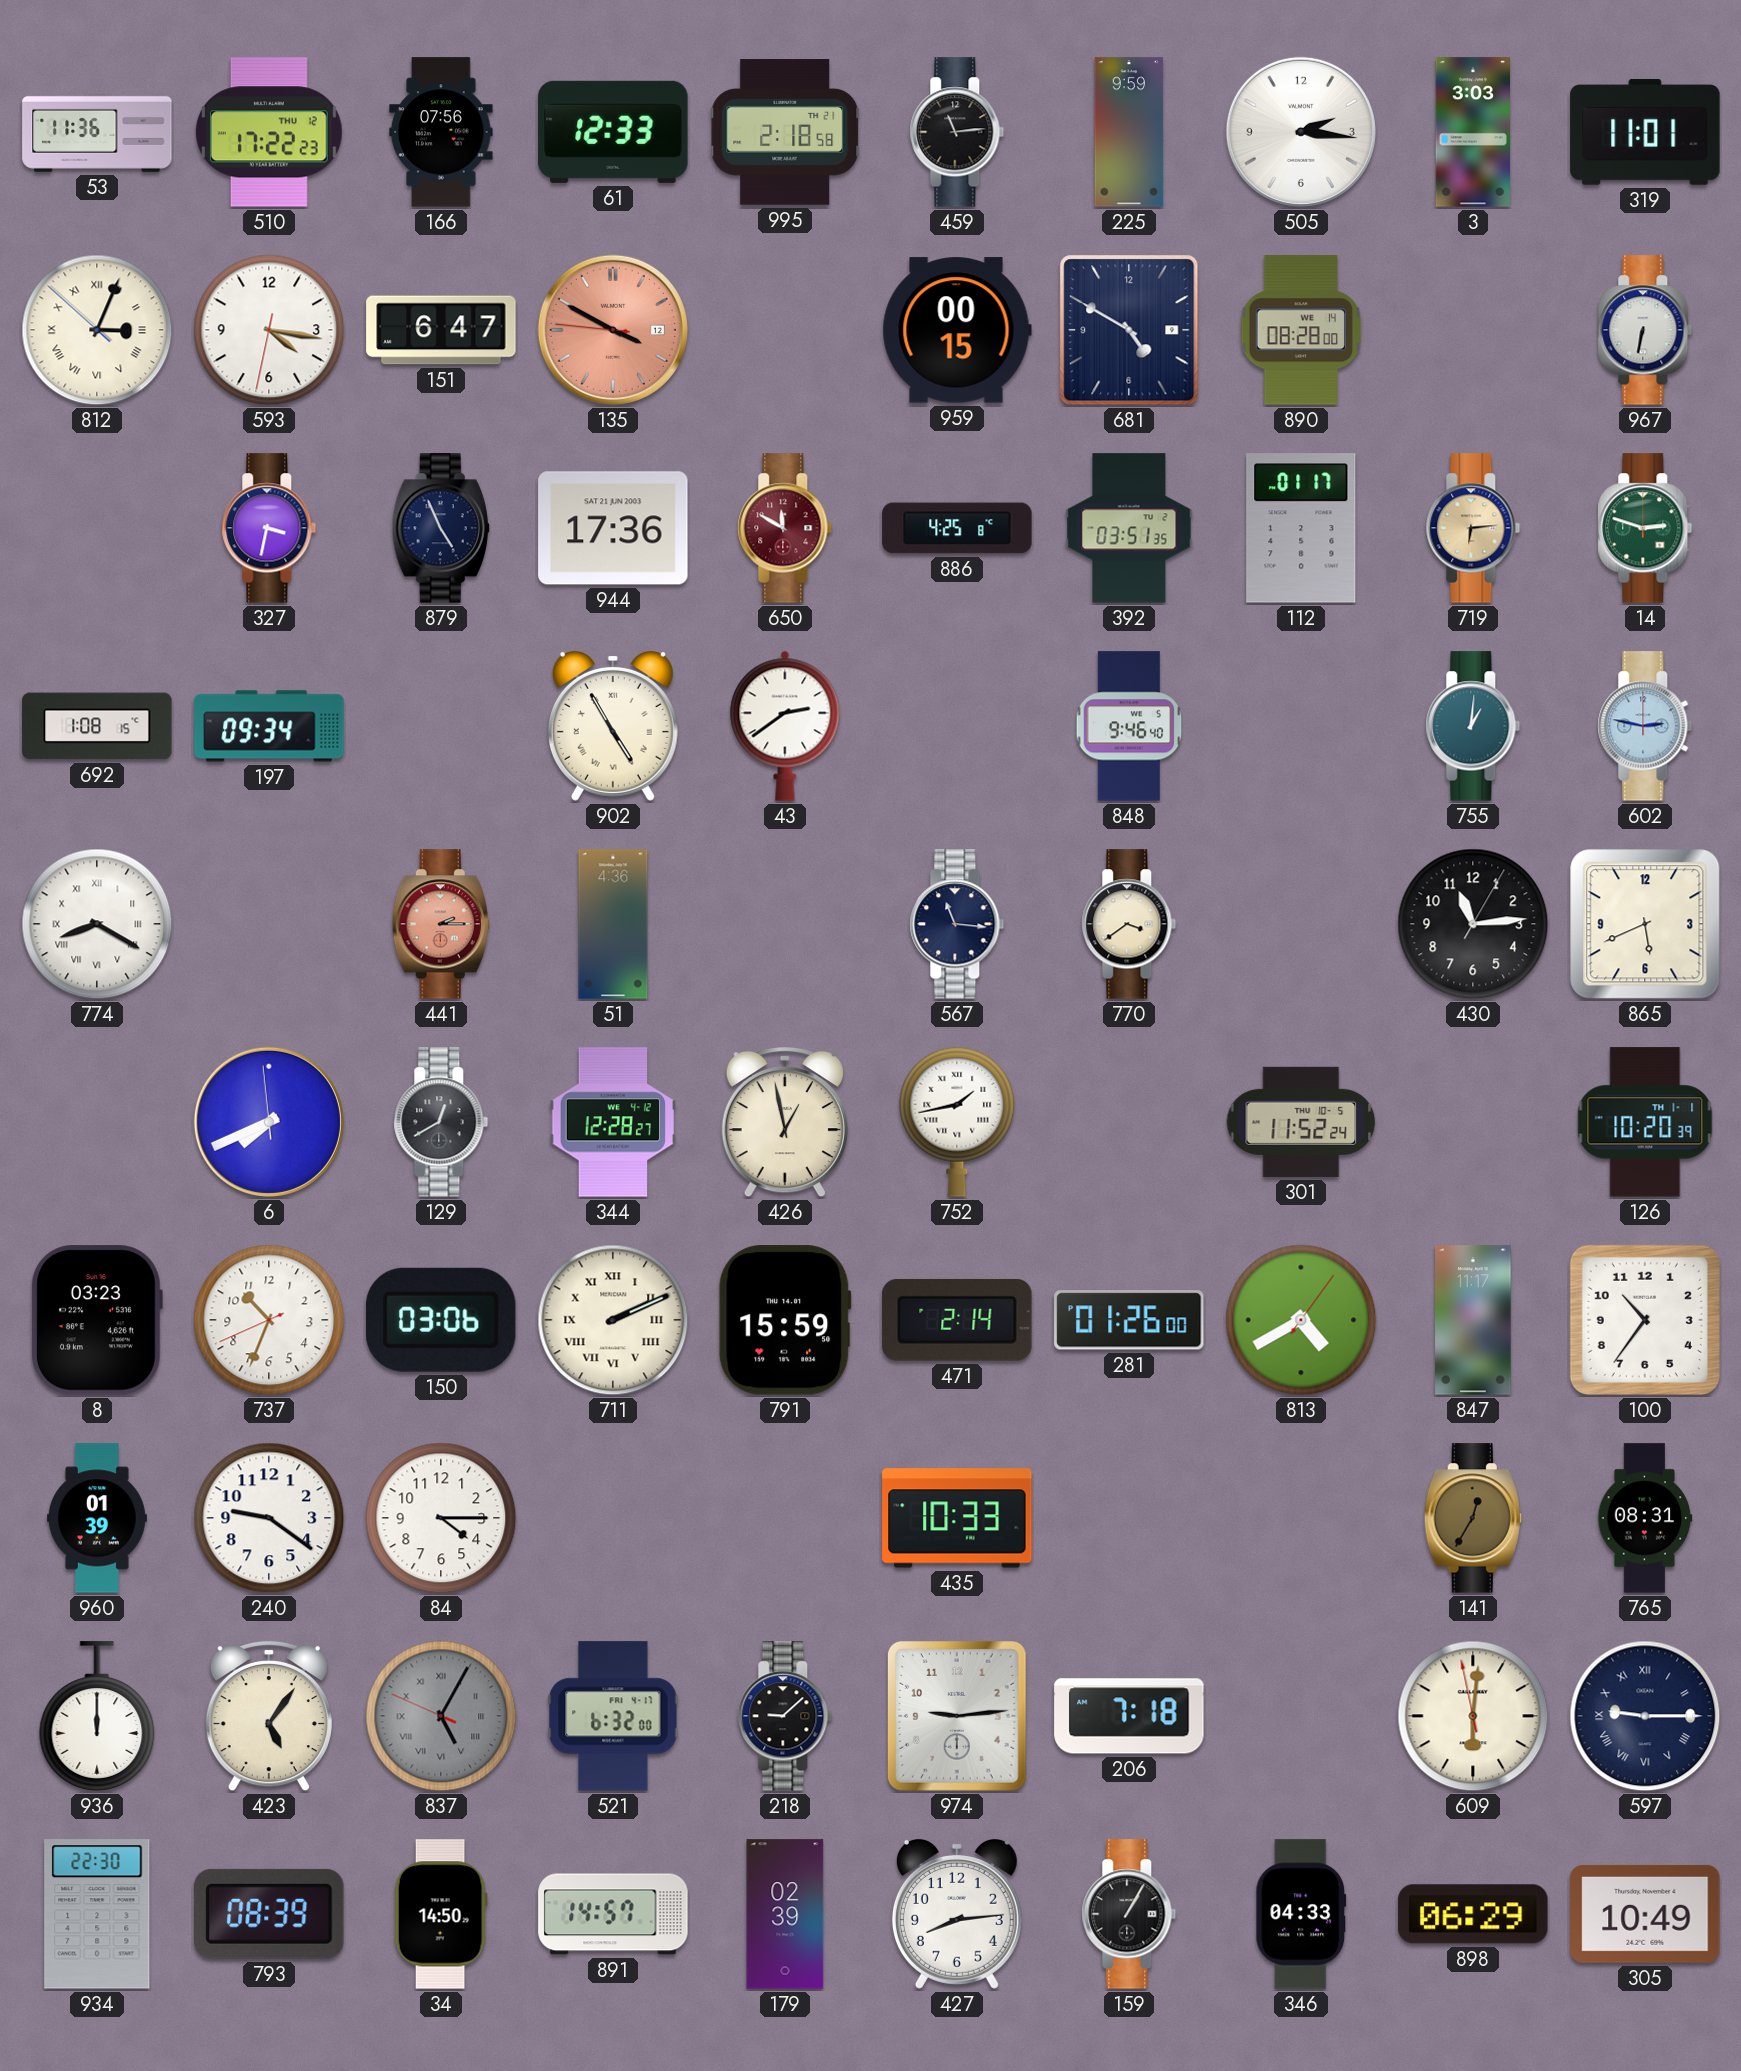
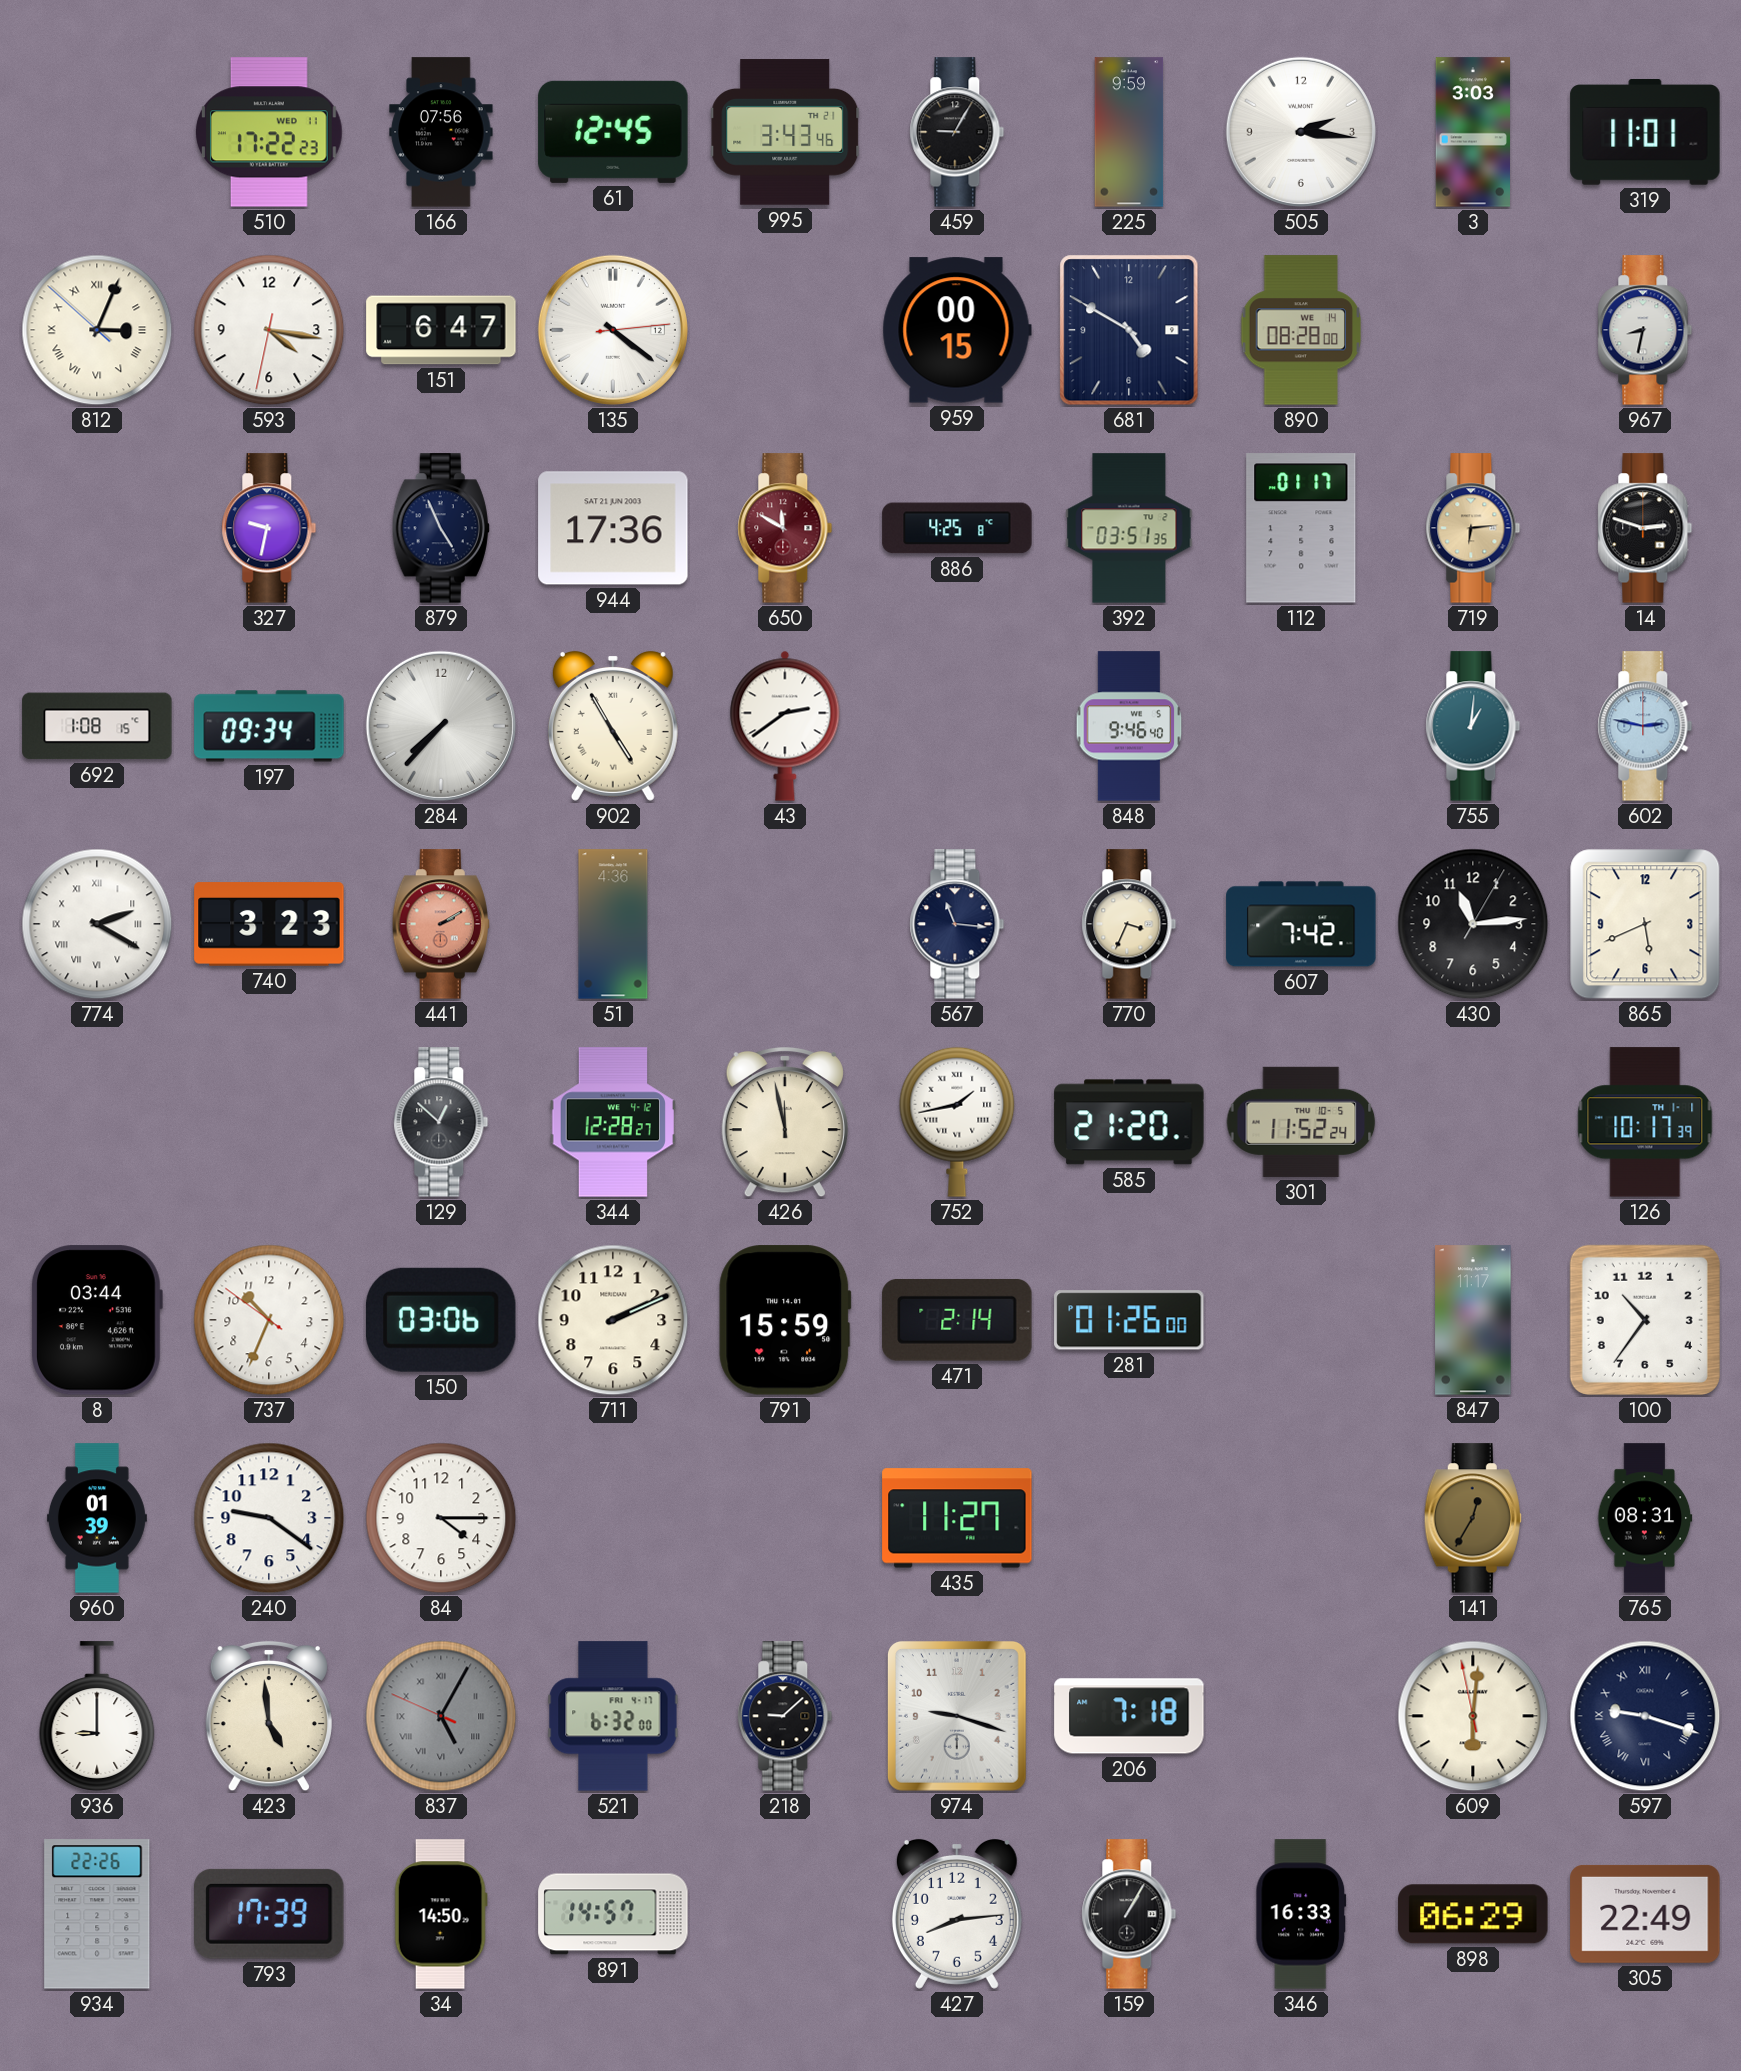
53: 11:36 -> none (97, 132)
510 date: THU 12 -> WED 11 (269, 132)
61: 12:33 -> 12:45 (613, 132)
995: 2:18 -> 3:43 (785, 132)
459: 11:14 -> 9:05 (957, 132)
135: 3:49 -> 4:21 (613, 330)
135 dial: salmon -> white (613, 330)
967: 6:32 -> 8:32 (1645, 330)
327: 3:32 -> 9:32 (269, 528)
14 dial: green -> black (1645, 528)
284: none -> 7:37 (441, 726)
774: 8:20 -> 2:20 (97, 924)
740: none -> 3:23 (269, 924)
441: 2:15 -> 2:10 (441, 924)
770: 3:39 -> 3:34 (1129, 924)
607: none -> 7:42 (1301, 924)
6: 7:40 -> none (269, 1122)
129: 12:40 -> 12:52 (441, 1122)
426: 12:58 -> 11:58 (785, 1122)
585: none -> 21:20 (1129, 1122)
126: 10:20 -> 10:17 (1645, 1122)
8: 03:23 -> 03:44 (97, 1320)
737: 10:33:41 -> 10:33:51 (269, 1320)
711 numerals: Roman -> Arabic (613, 1320)
813: 4:40 -> none (1301, 1320)
435: 10:33 -> 11:27 (957, 1518)
936: 12:00 -> 9:00 (97, 1716)
423: 5:06 -> 4:59 (269, 1716)
974: 9:14 -> 9:18 (957, 1717)
597: 9:15 -> 9:18 (1645, 1716)
934: 22:30 -> 22:26 (97, 1914)
793: 08:39 -> 17:39 (269, 1914)
179: 02:39 -> none (785, 1914)
346: 04:33 -> 16:33 (1301, 1914)
305: 10:49 -> 22:49 (1645, 1914)
